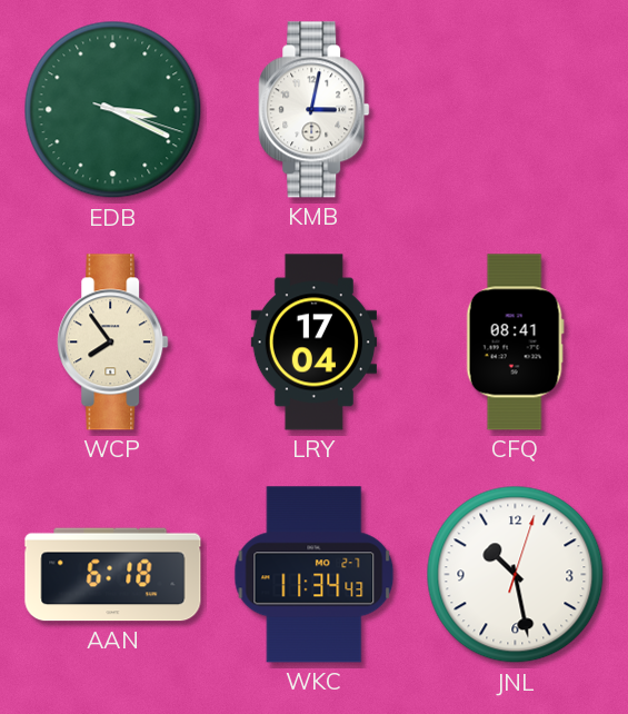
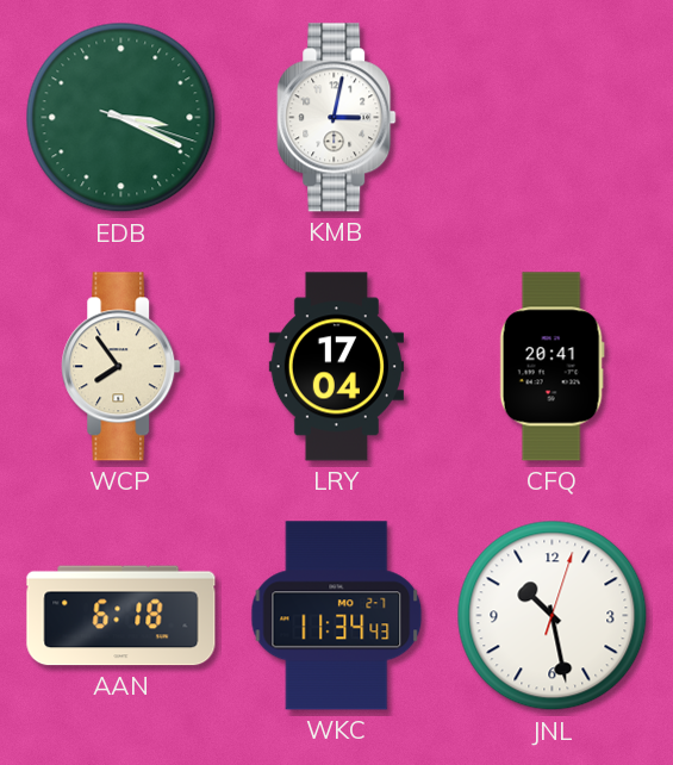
CFQ: 08:41 -> 20:41 (552, 367)
